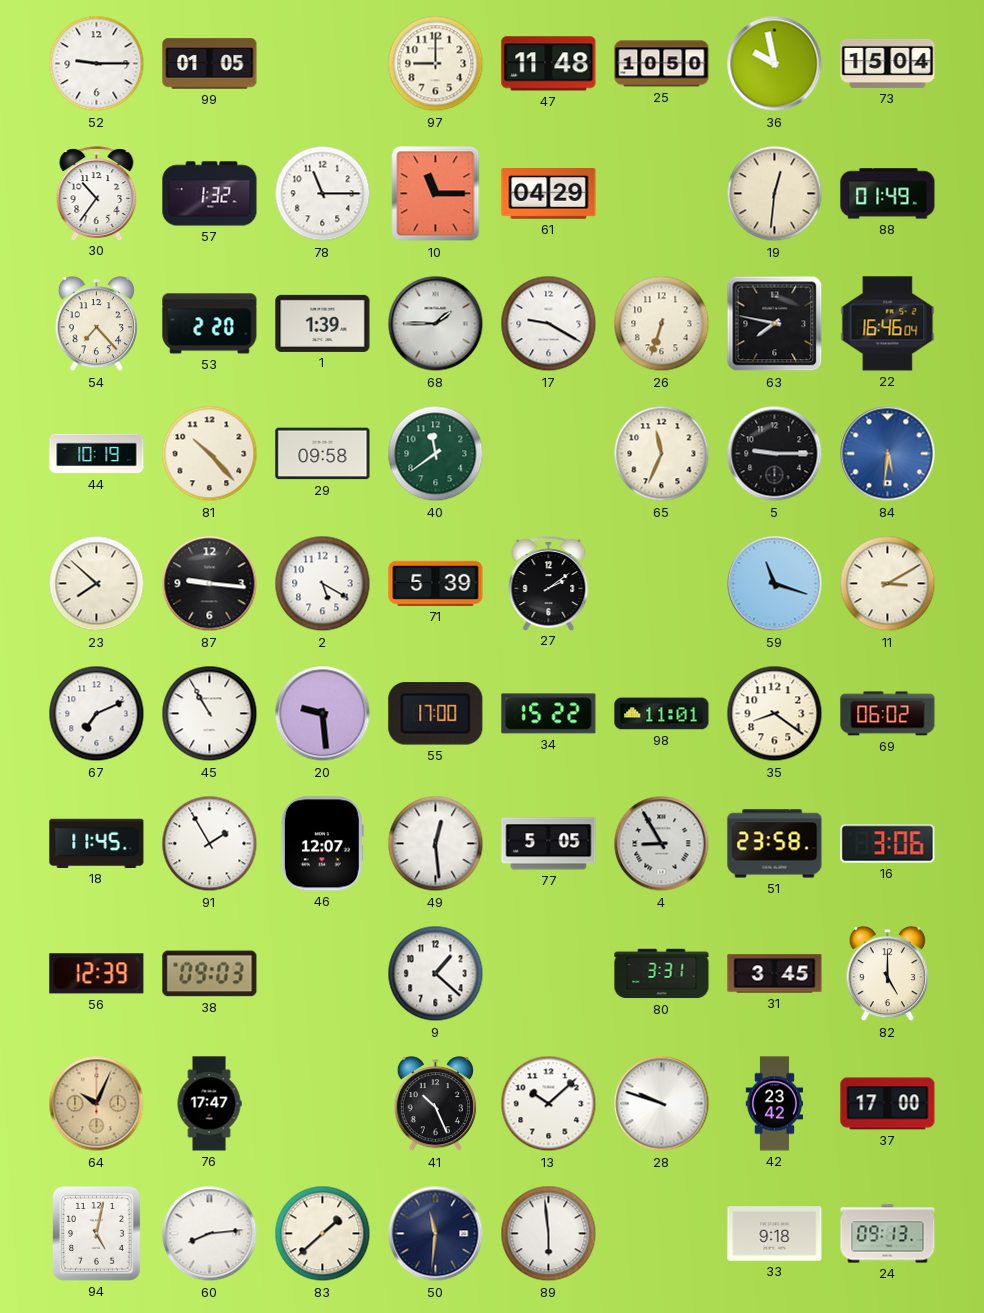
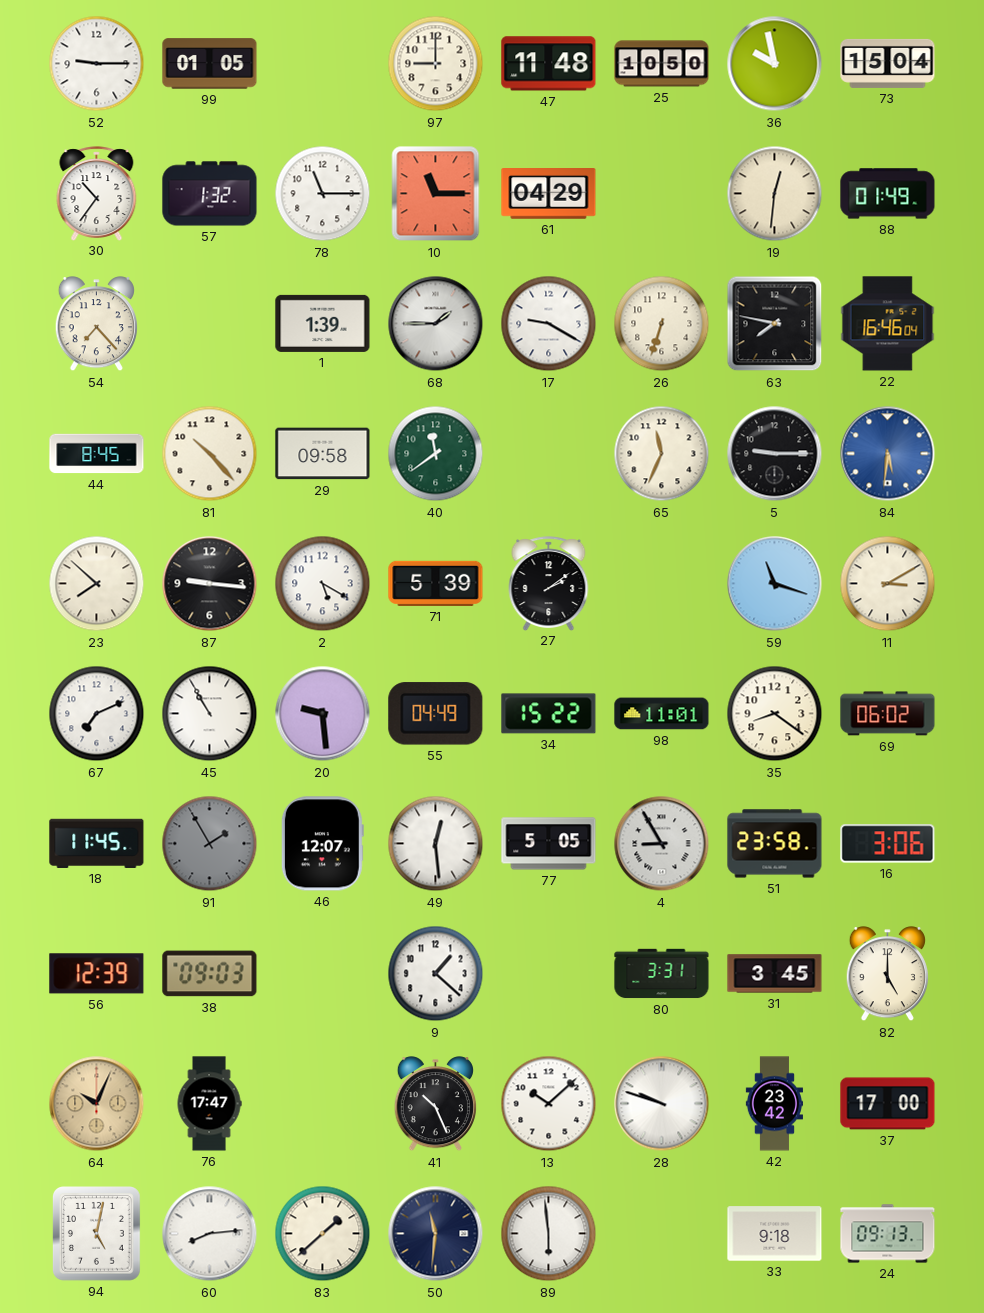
53: 2:20 -> none (210, 324)
44: 10:19 -> 8:45 (97, 454)
55: 17:00 -> 04:49 (436, 714)
91 dial: white -> grey (210, 844)
